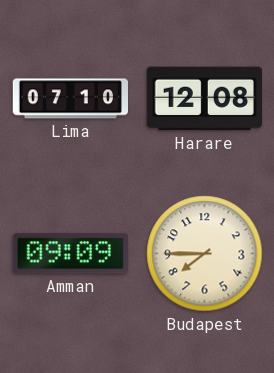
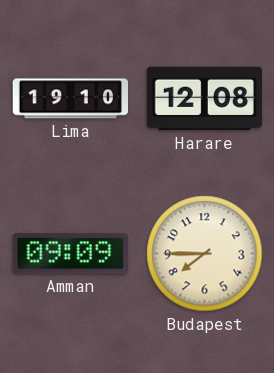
Lima: 07:10 -> 19:10 (70, 99)
